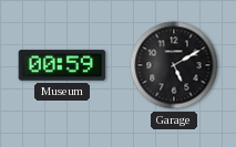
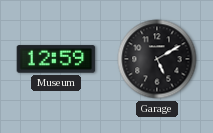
Museum: 00:59 -> 12:59 (56, 59)
